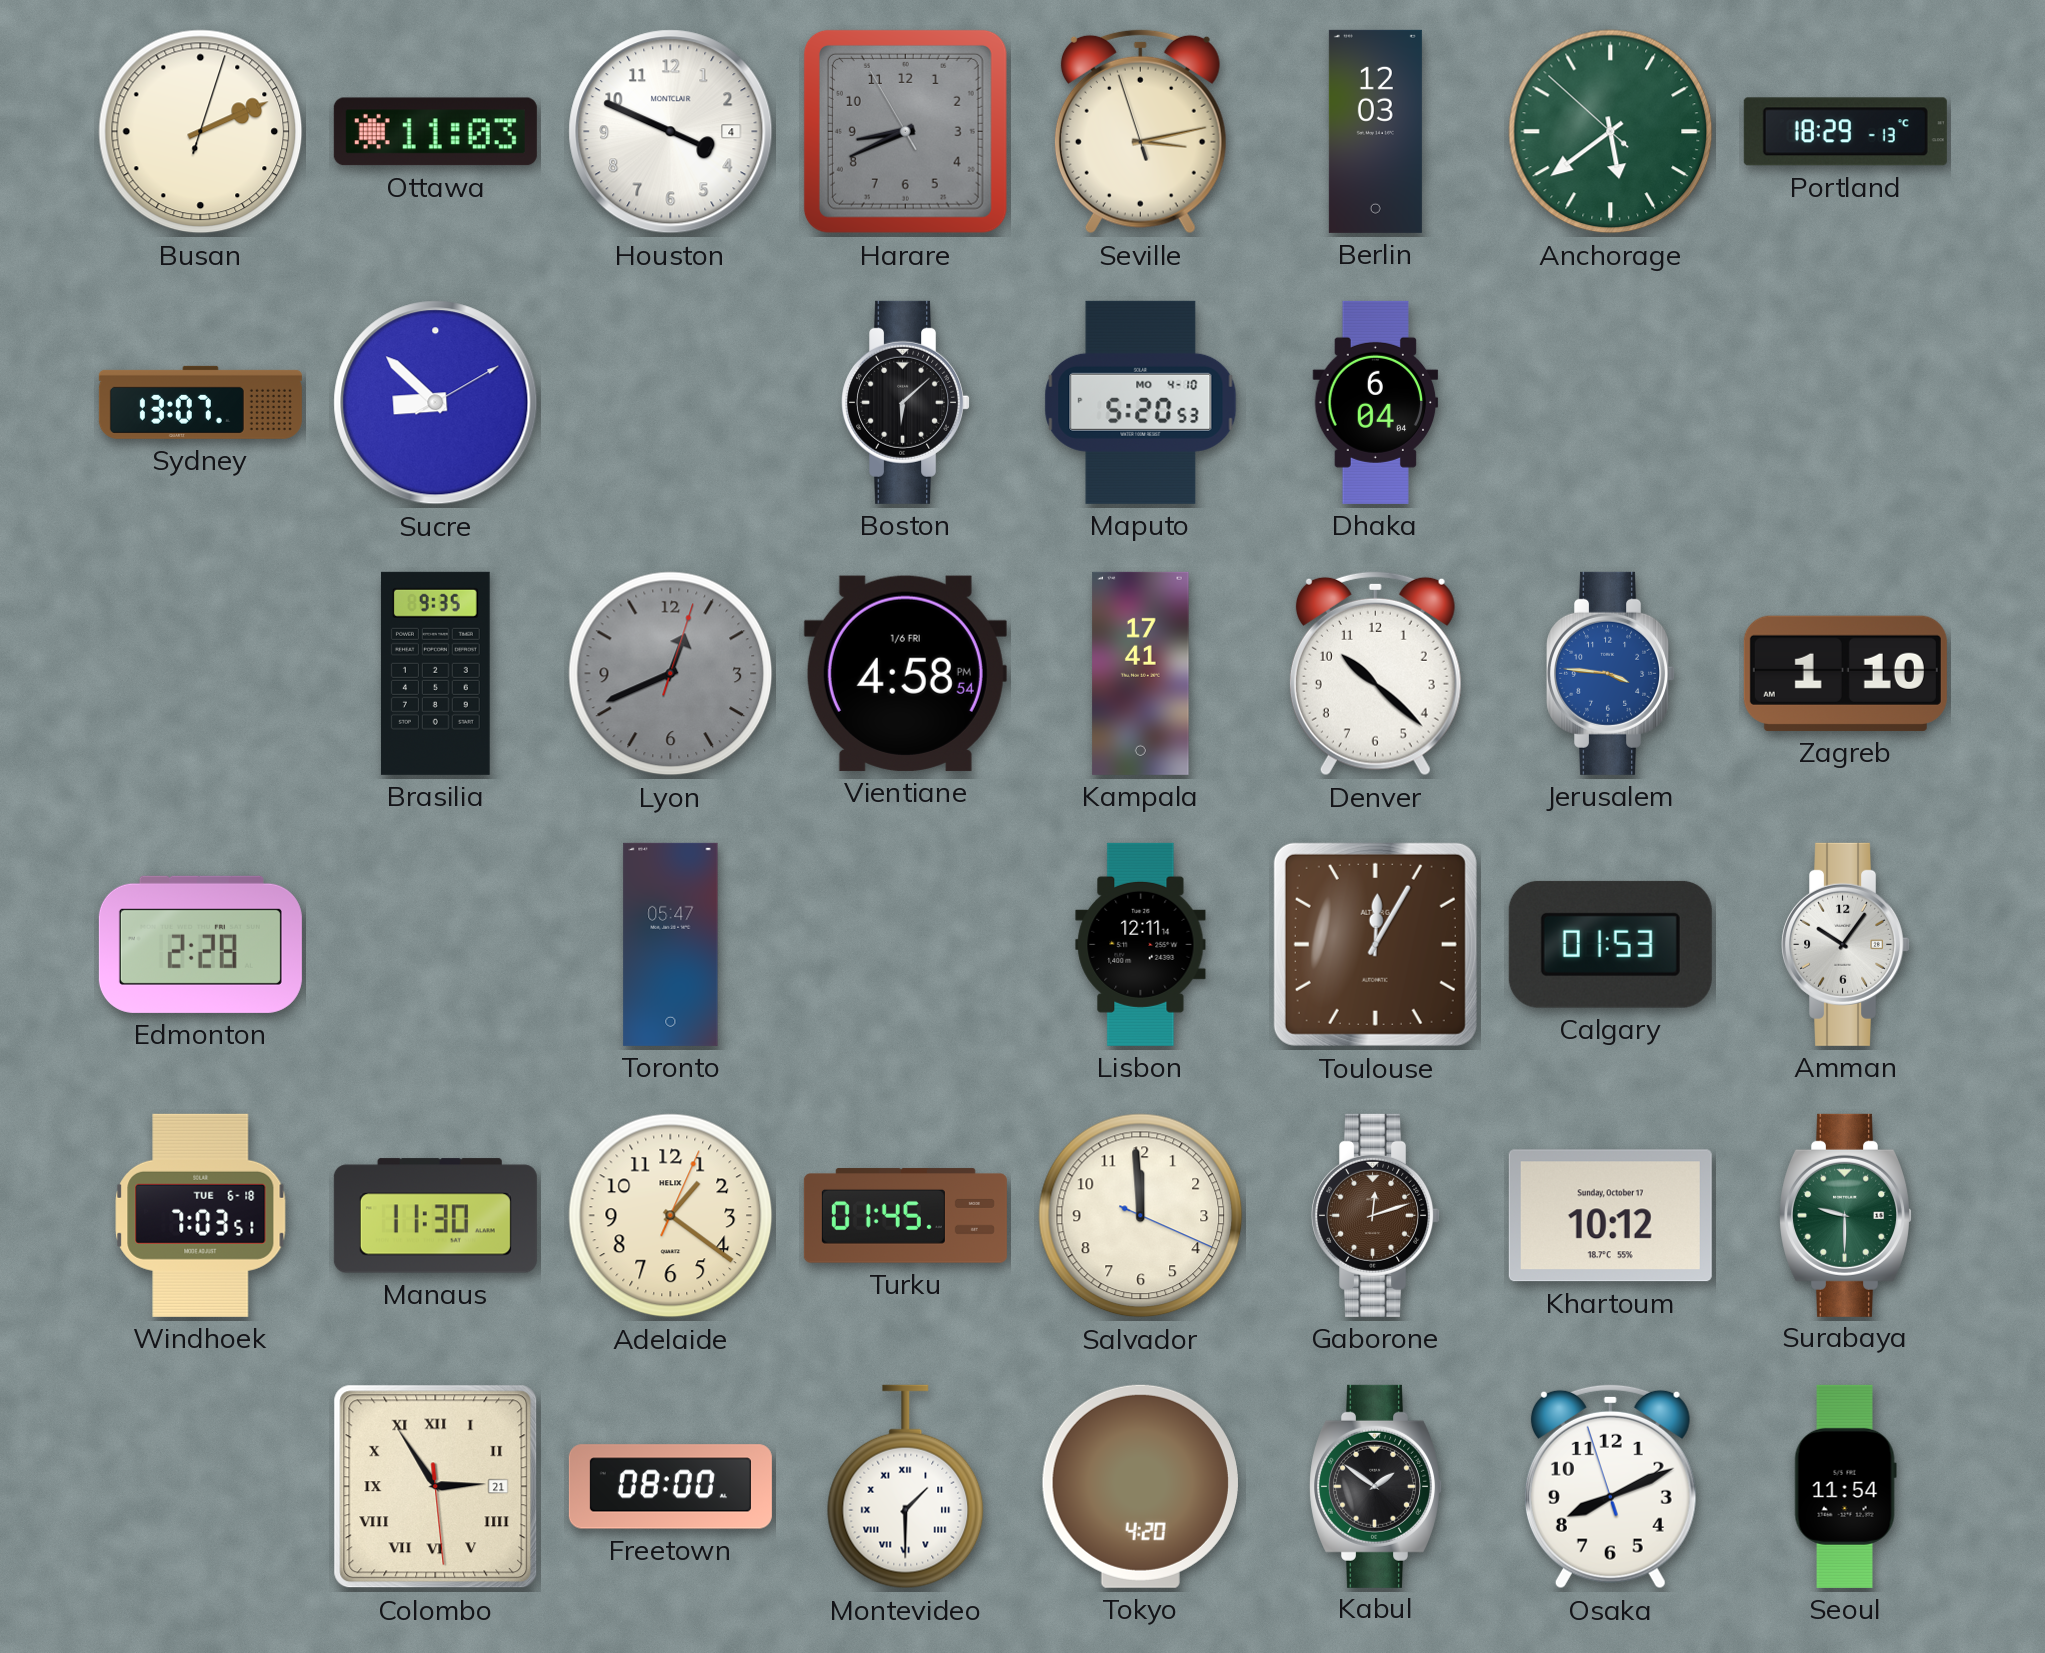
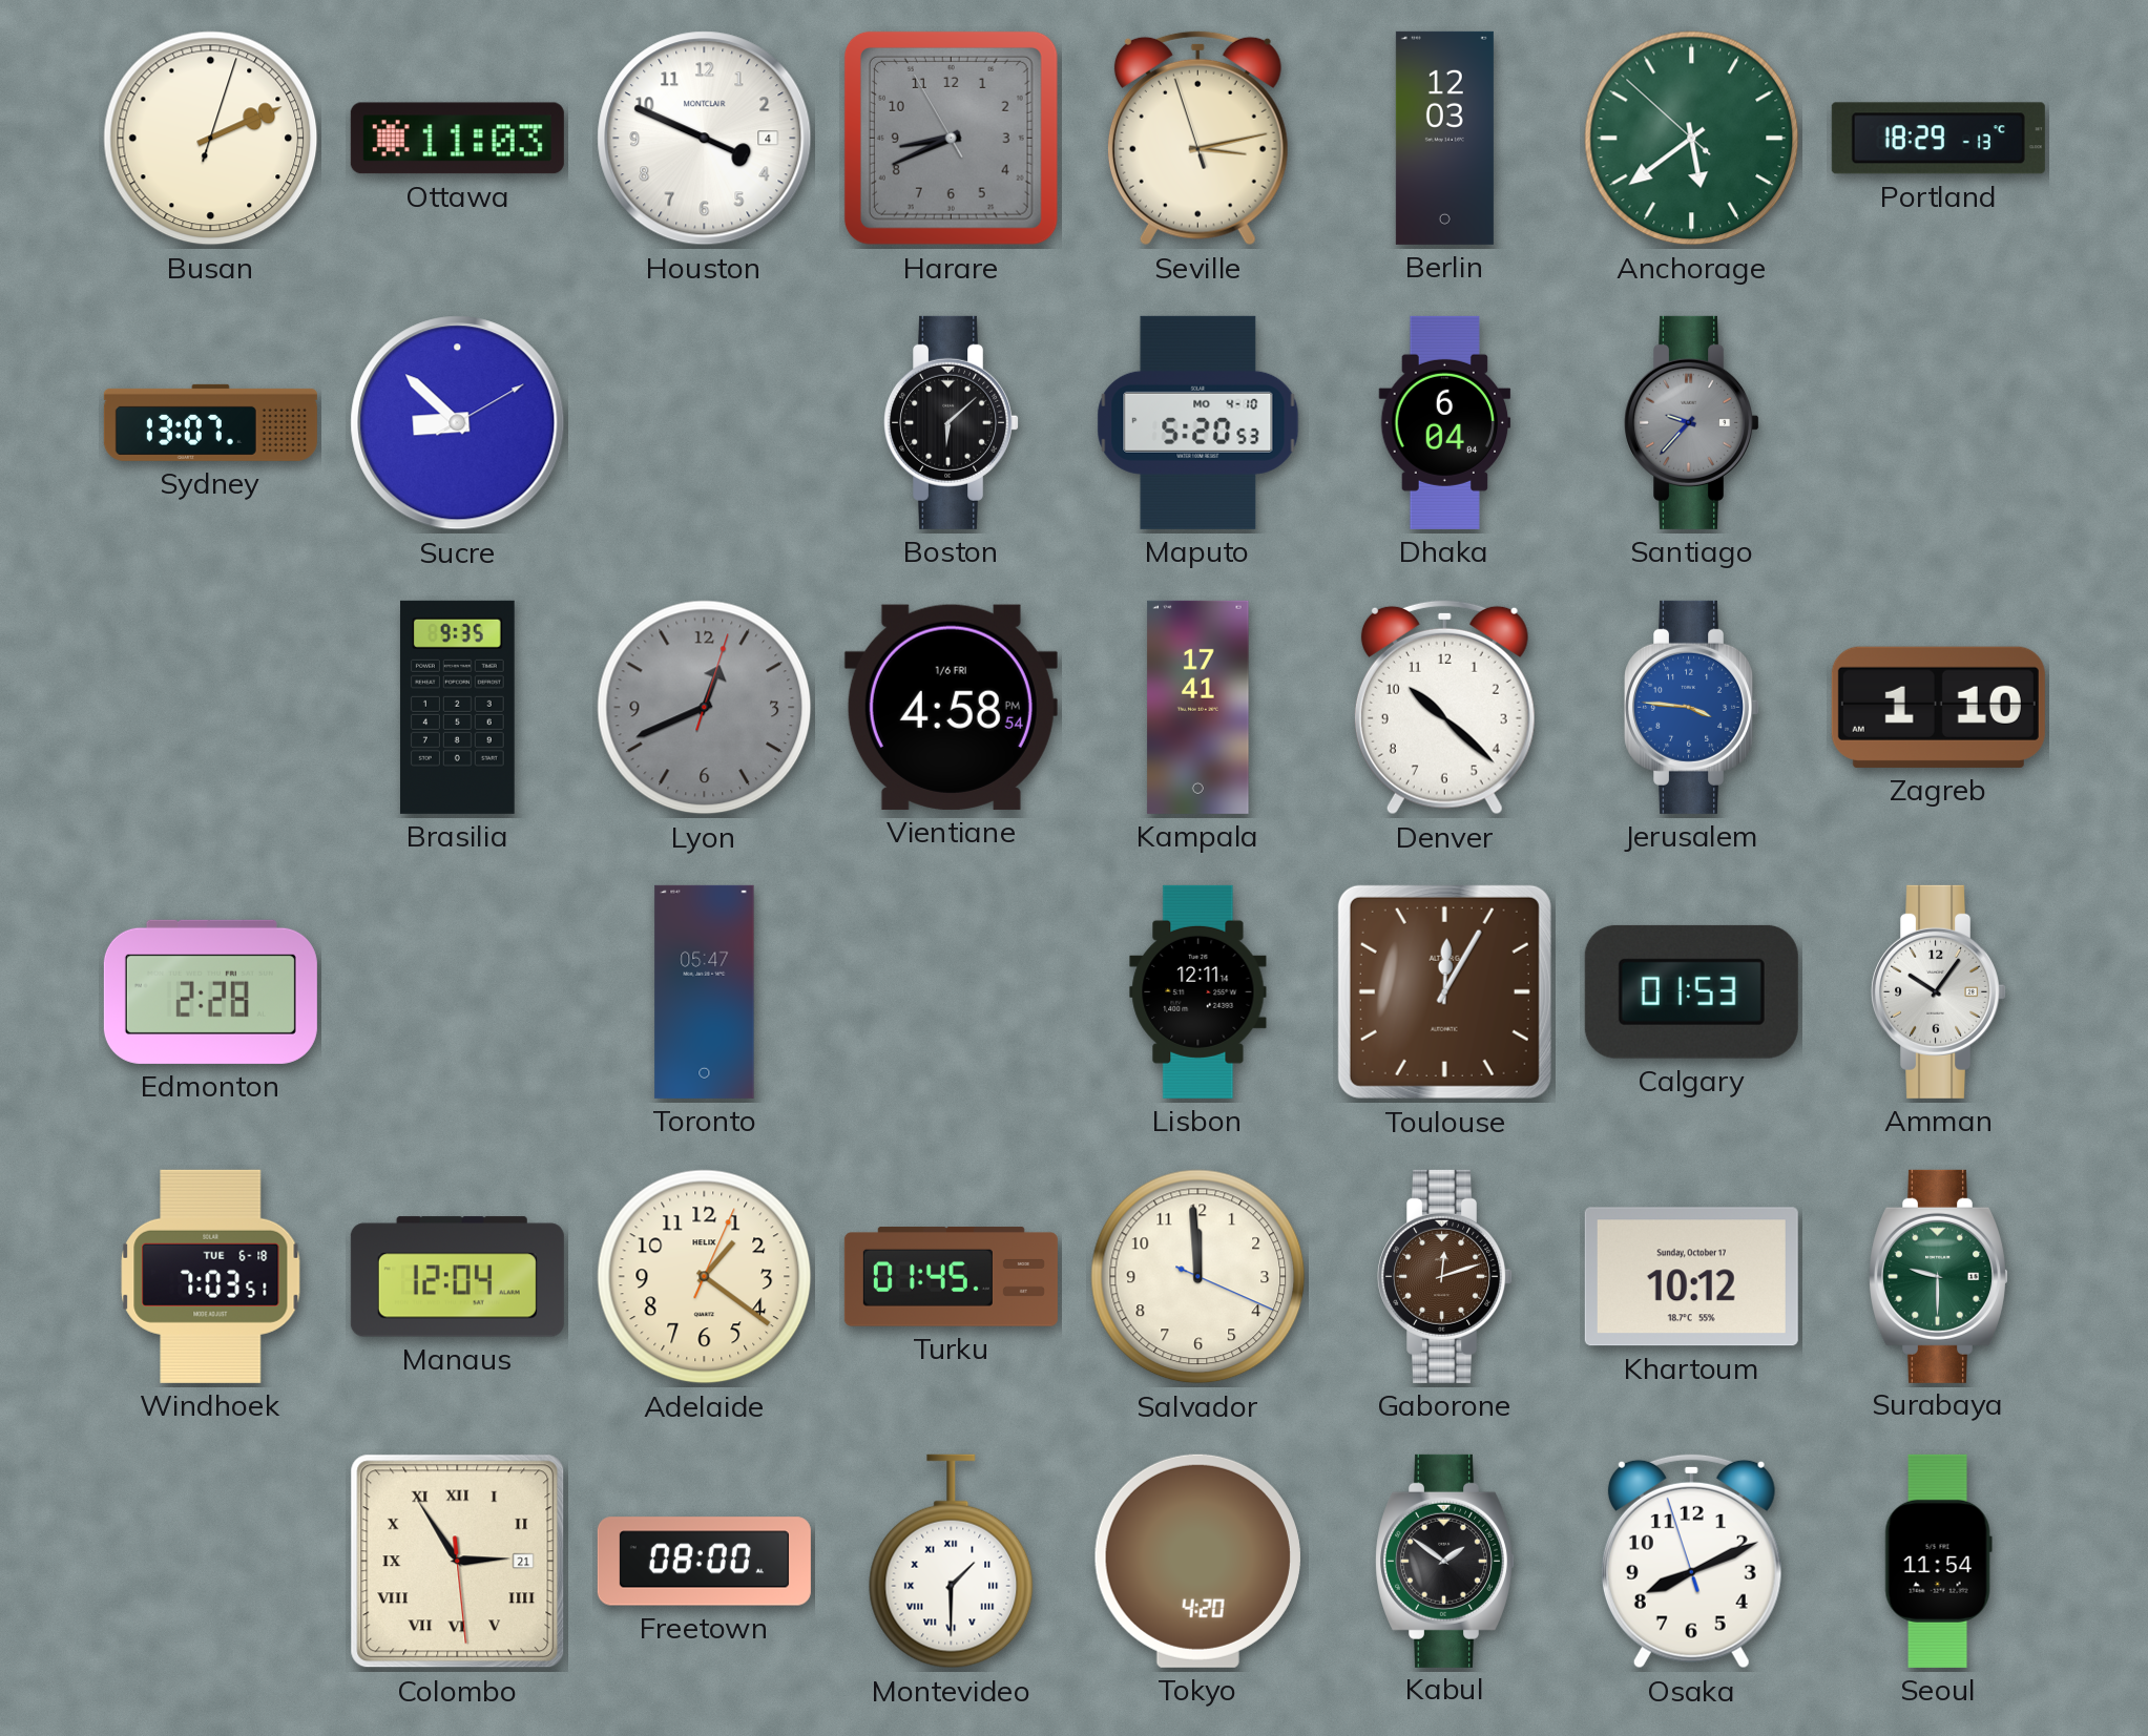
Santiago: none -> 9:37 (1692, 422)
Manaus: 11:30 -> 12:04 (457, 1277)
